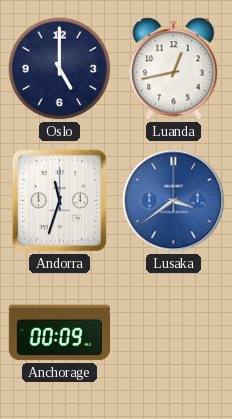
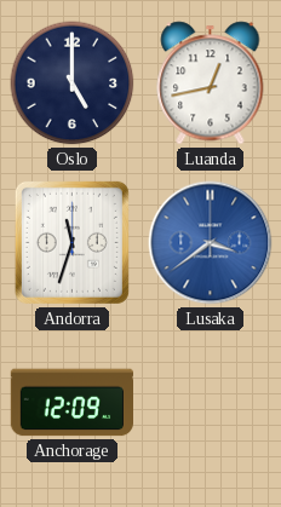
Anchorage: 00:09 -> 12:09 (71, 403)
